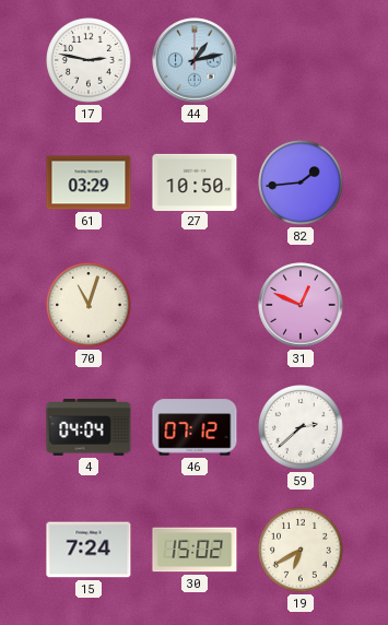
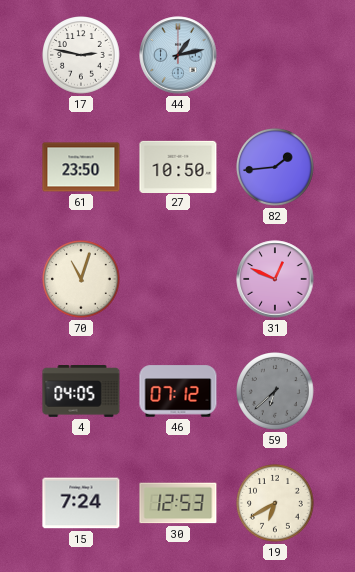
61: 03:29 -> 23:50 (81, 167)
4: 04:04 -> 04:05 (81, 392)
59: 2:38 -> 6:38 (276, 392)
59 dial: white -> grey (276, 392)
30: 15:02 -> 12:53 (178, 503)
